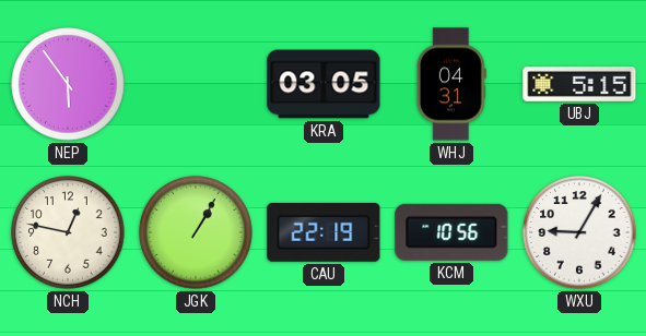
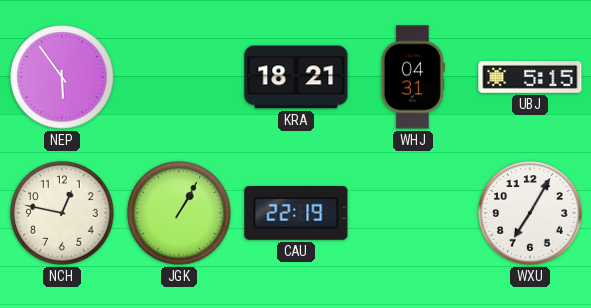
KRA: 03:05 -> 18:21 (296, 77)
KCM: 10:56 -> none (451, 232)
WXU: 9:05 -> 7:05 (530, 213)
